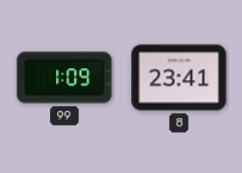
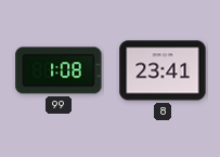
99: 1:09 -> 1:08 (59, 70)
